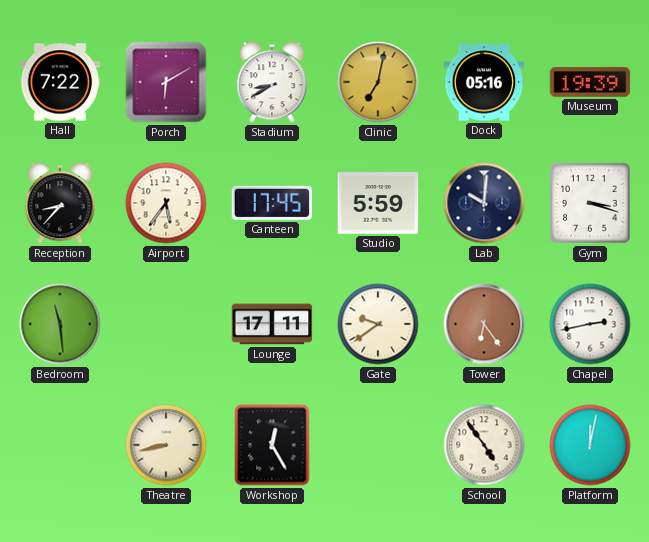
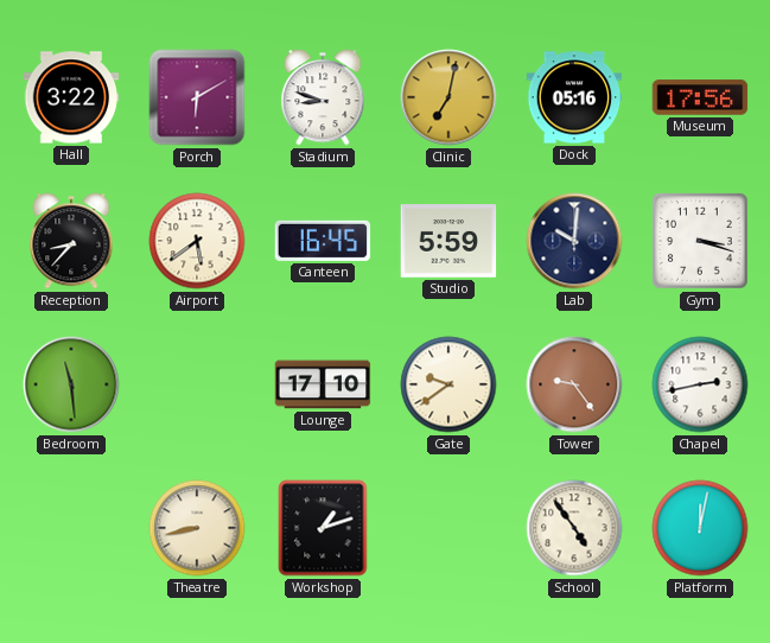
Hall: 7:22 -> 3:22 (71, 97)
Stadium: 8:40 -> 8:48 (323, 97)
Museum: 19:39 -> 17:56 (700, 97)
Airport: 5:36 -> 5:39 (197, 241)
Canteen: 17:45 -> 16:45 (323, 241)
Lounge: 17:11 -> 17:10 (323, 384)
Tower: 6:24 -> 9:24 (574, 384)
Workshop: 12:25 -> 1:12 (323, 528)
